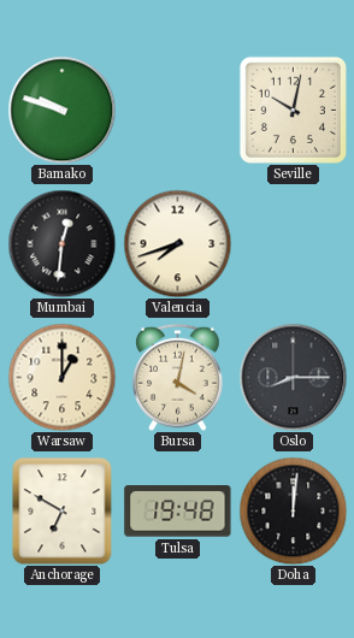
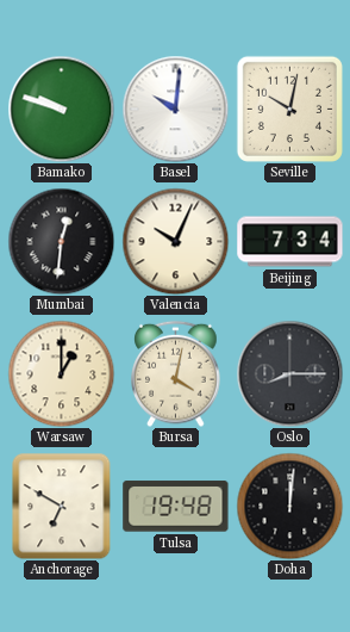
Basel: none -> 10:01 (175, 109)
Valencia: 7:42 -> 10:04 (175, 241)
Beijing: none -> 7:34 (290, 242)
